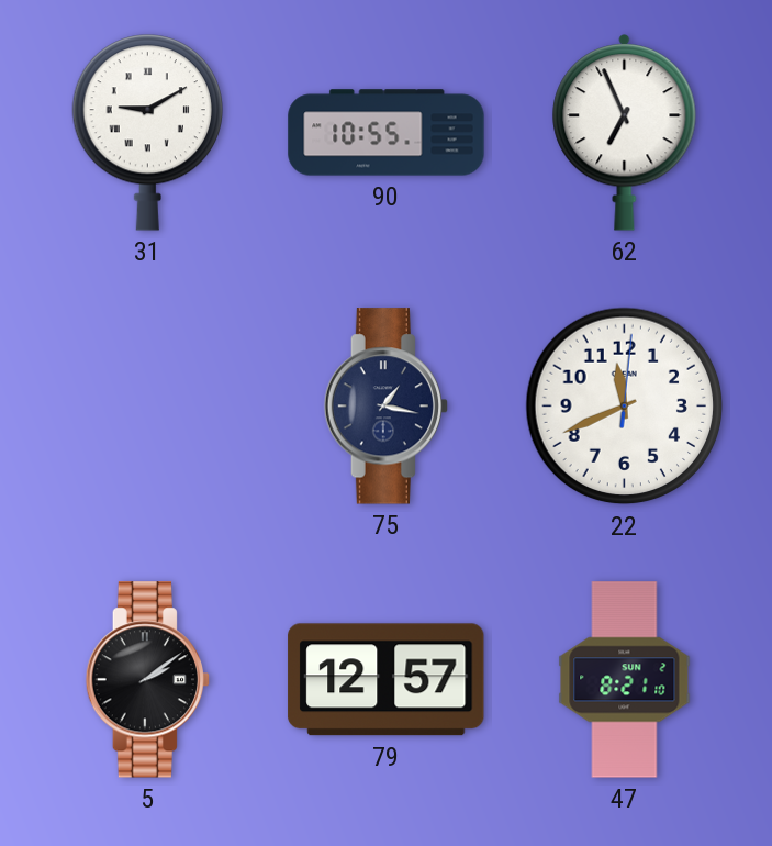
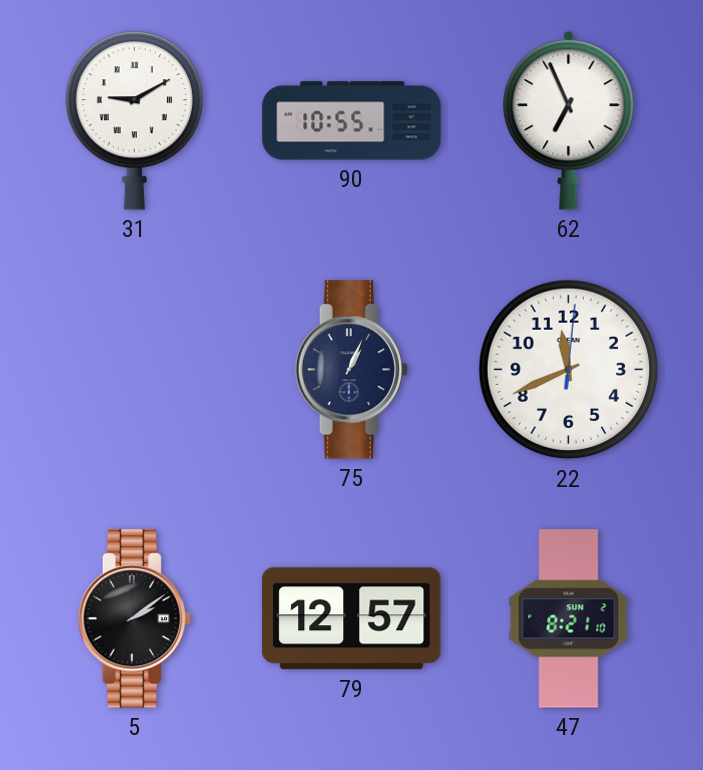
75: 1:17 -> 1:04 (351, 370)
